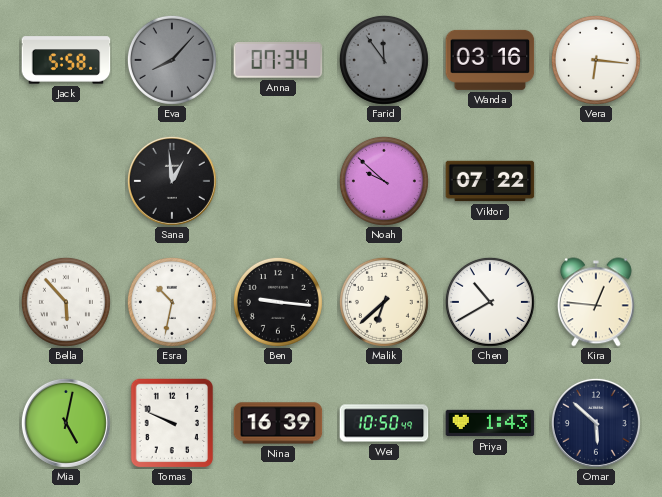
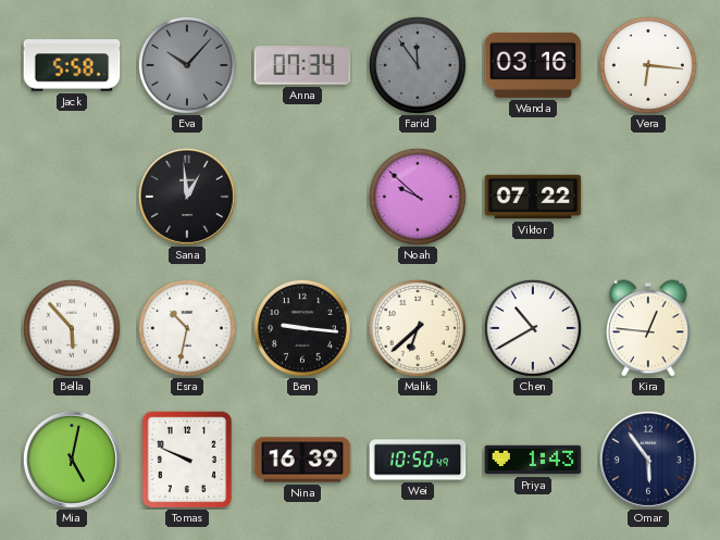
Eva: 8:07 -> 10:07 (187, 65)
Omar: 5:52 -> 5:54 (648, 460)
